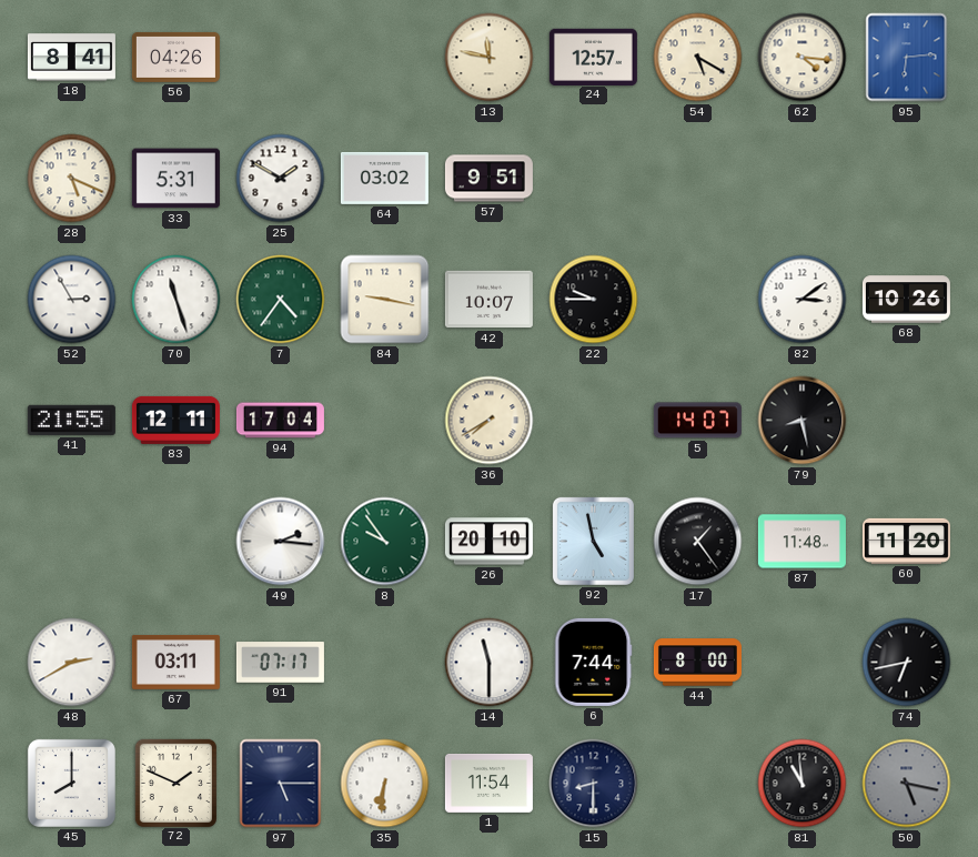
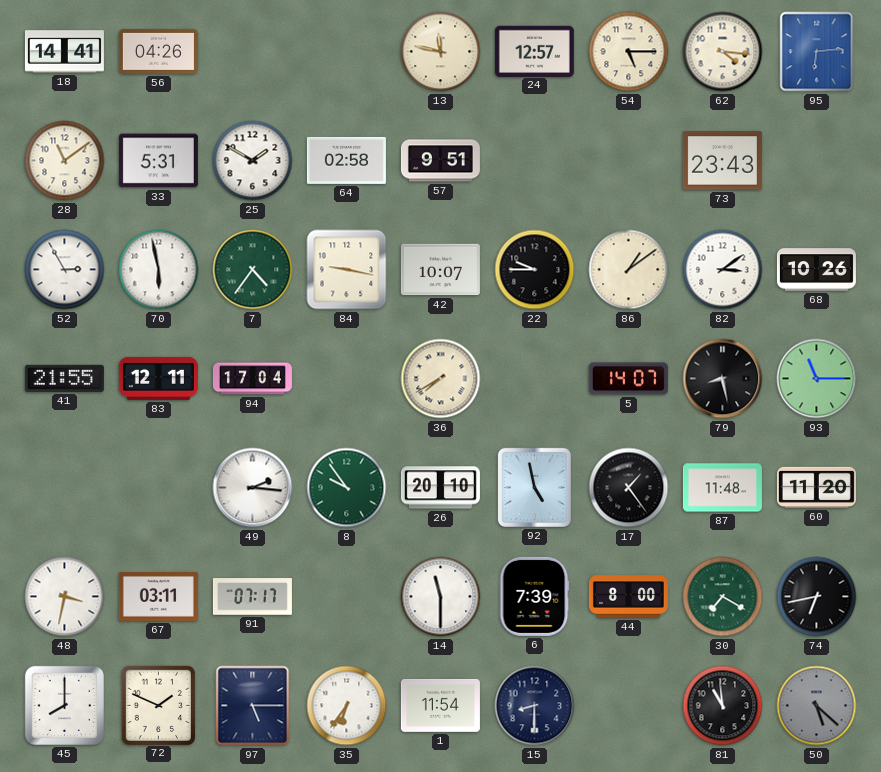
18: 8:41 -> 14:41 (64, 52)
54: 5:20 -> 5:15 (629, 52)
28: 5:19 -> 11:09 (65, 161)
64: 03:02 -> 02:58 (346, 160)
73: none -> 23:43 (722, 161)
70: 11:27 -> 5:58 (159, 270)
86: none -> 1:09 (629, 270)
93: none -> 11:15 (817, 379)
48: 2:40 -> 3:32 (65, 597)
6: 7:44 -> 7:39 (534, 596)
30: none -> 7:20 (723, 597)
35: 6:31 -> 6:36 (347, 706)
50: 5:17 -> 5:22 (817, 706)
